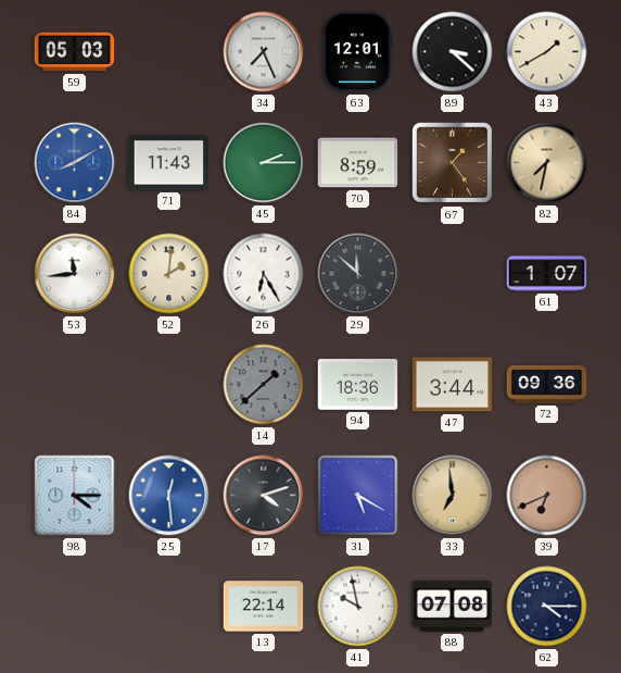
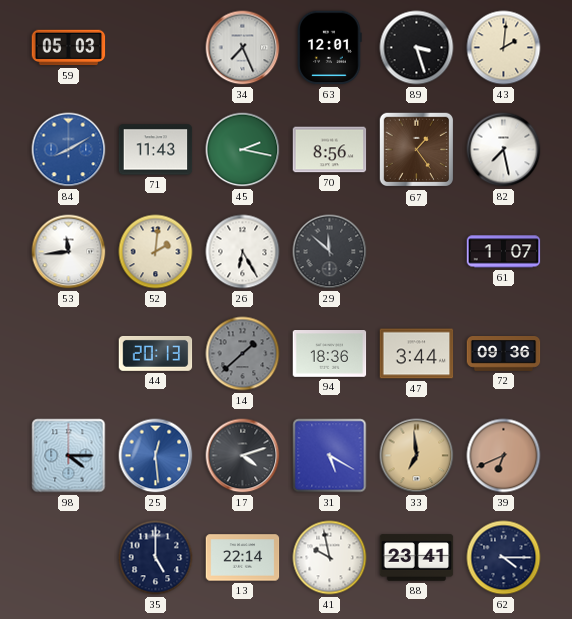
89: 3:22 -> 3:27 (417, 48)
43: 1:40 -> 2:01 (504, 48)
45: 2:15 -> 2:17 (243, 150)
70: 8:59 -> 8:56 (330, 150)
82: 7:32 -> 7:28 (504, 150)
82 dial: champagne -> white (504, 150)
44: none -> 20:13 (156, 353)
35: none -> 5:00 (156, 558)
88: 07:08 -> 23:41 (417, 558)
